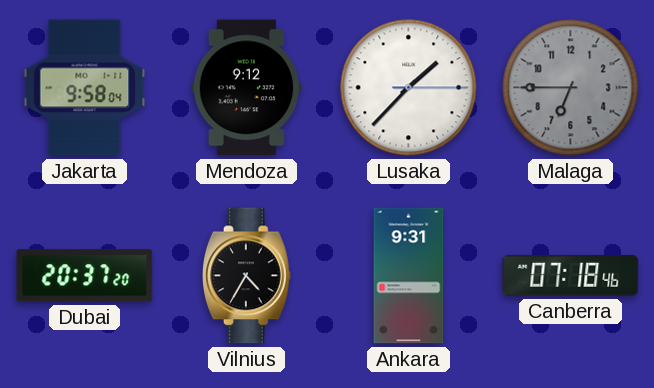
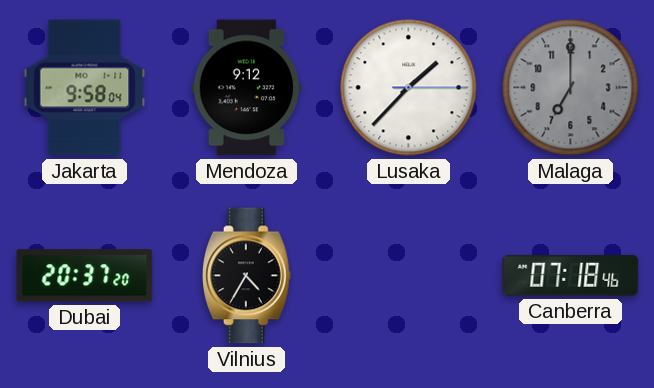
Malaga: 6:45 -> 7:00 (571, 88)
Ankara: 9:31 -> none (409, 276)
